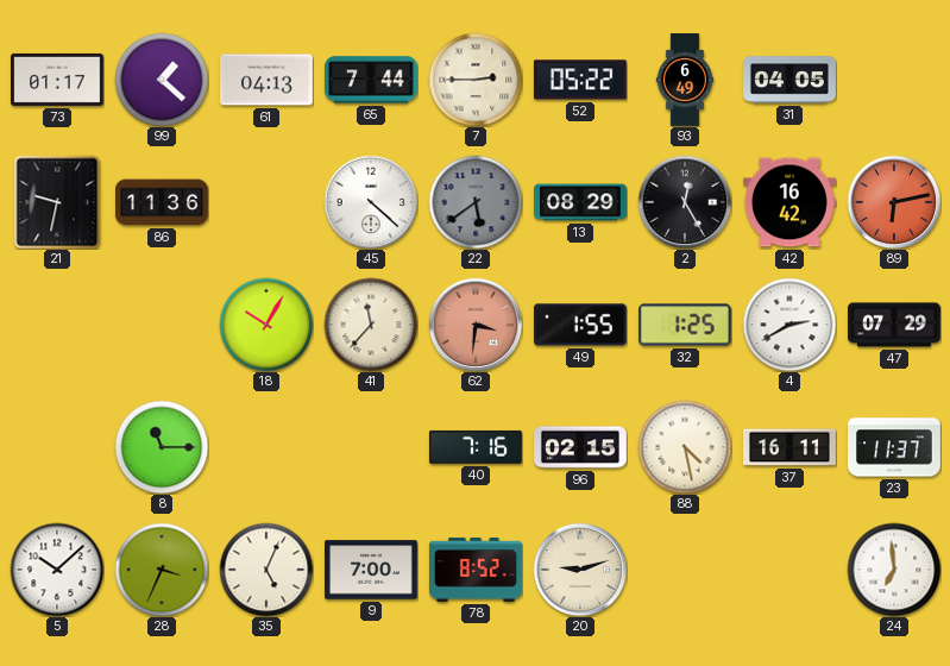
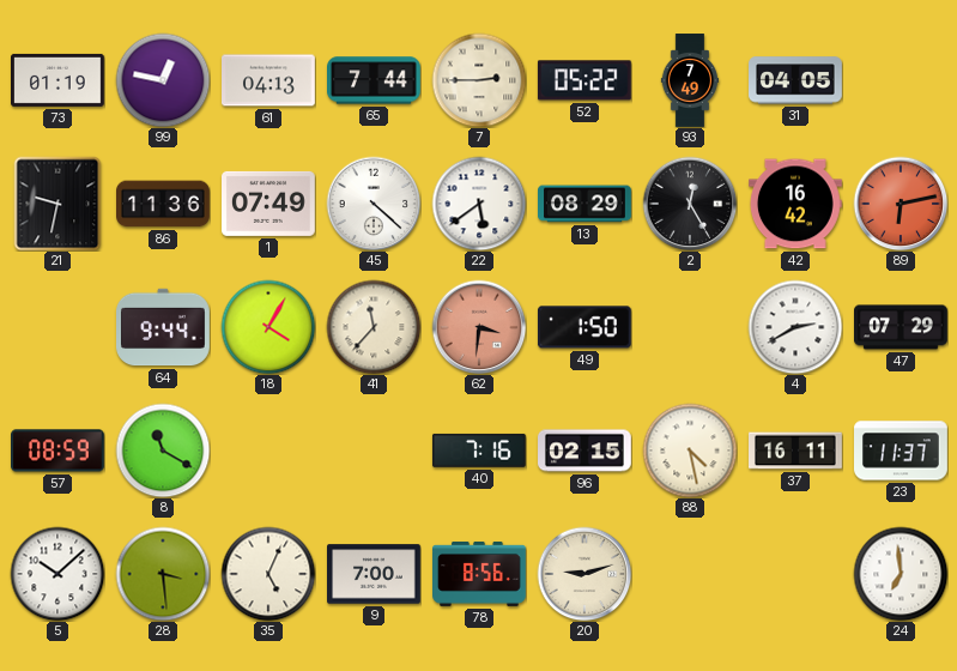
73: 01:17 -> 01:19 (59, 80)
99: 1:22 -> 12:47 (163, 80)
93: 6:49 -> 7:49 (690, 80)
1: none -> 07:49 (269, 204)
22 dial: grey -> white (479, 204)
64: none -> 9:44 (164, 327)
18: 10:05 -> 4:05 (268, 327)
49: 1:55 -> 1:50 (585, 327)
32: 1:25 -> none (686, 325)
57: none -> 08:59 (59, 451)
8: 11:15 -> 11:20 (163, 451)
28: 3:34 -> 3:29 (163, 574)
78: 8:52 -> 8:56 (480, 574)
